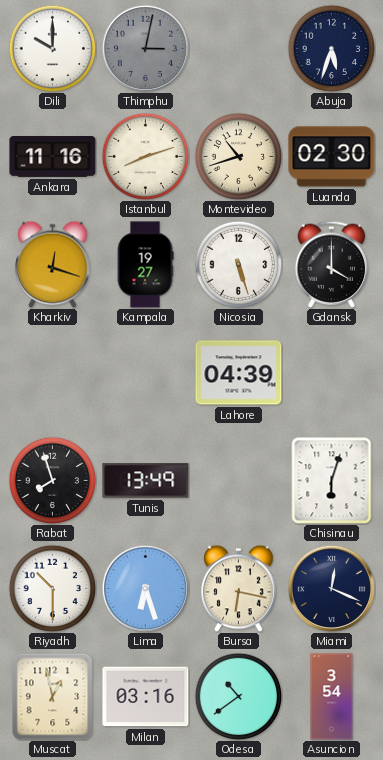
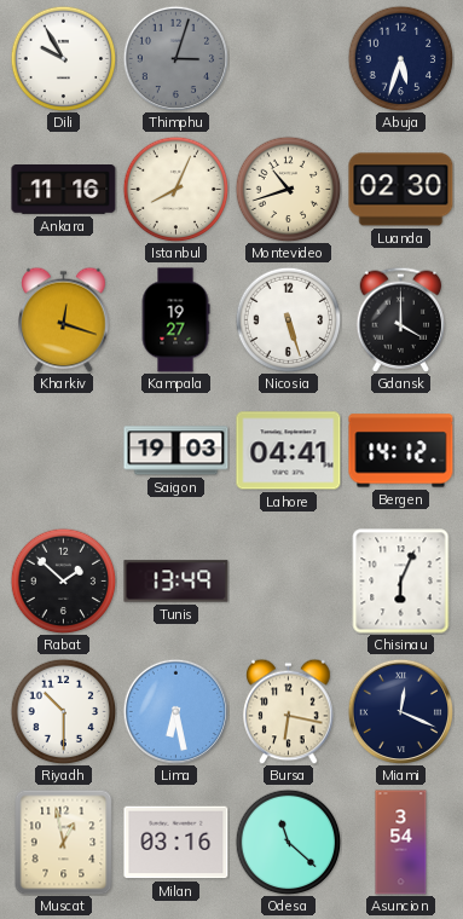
Dili: 10:00 -> 9:55 (63, 58)
Thimphu: 3:02 -> 3:03 (175, 58)
Istanbul: 8:12 -> 8:04 (175, 189)
Saigon: none -> 19:03 (176, 451)
Lahore: 04:39 -> 04:41 (289, 451)
Bergen: none -> 14:12 (401, 451)
Rabat: 7:57 -> 1:52 (63, 580)
Chisinau: 6:03 -> 6:04 (401, 582)
Lima: 6:27 -> 6:28 (175, 711)
Odesa: 10:39 -> 11:22 (288, 842)
